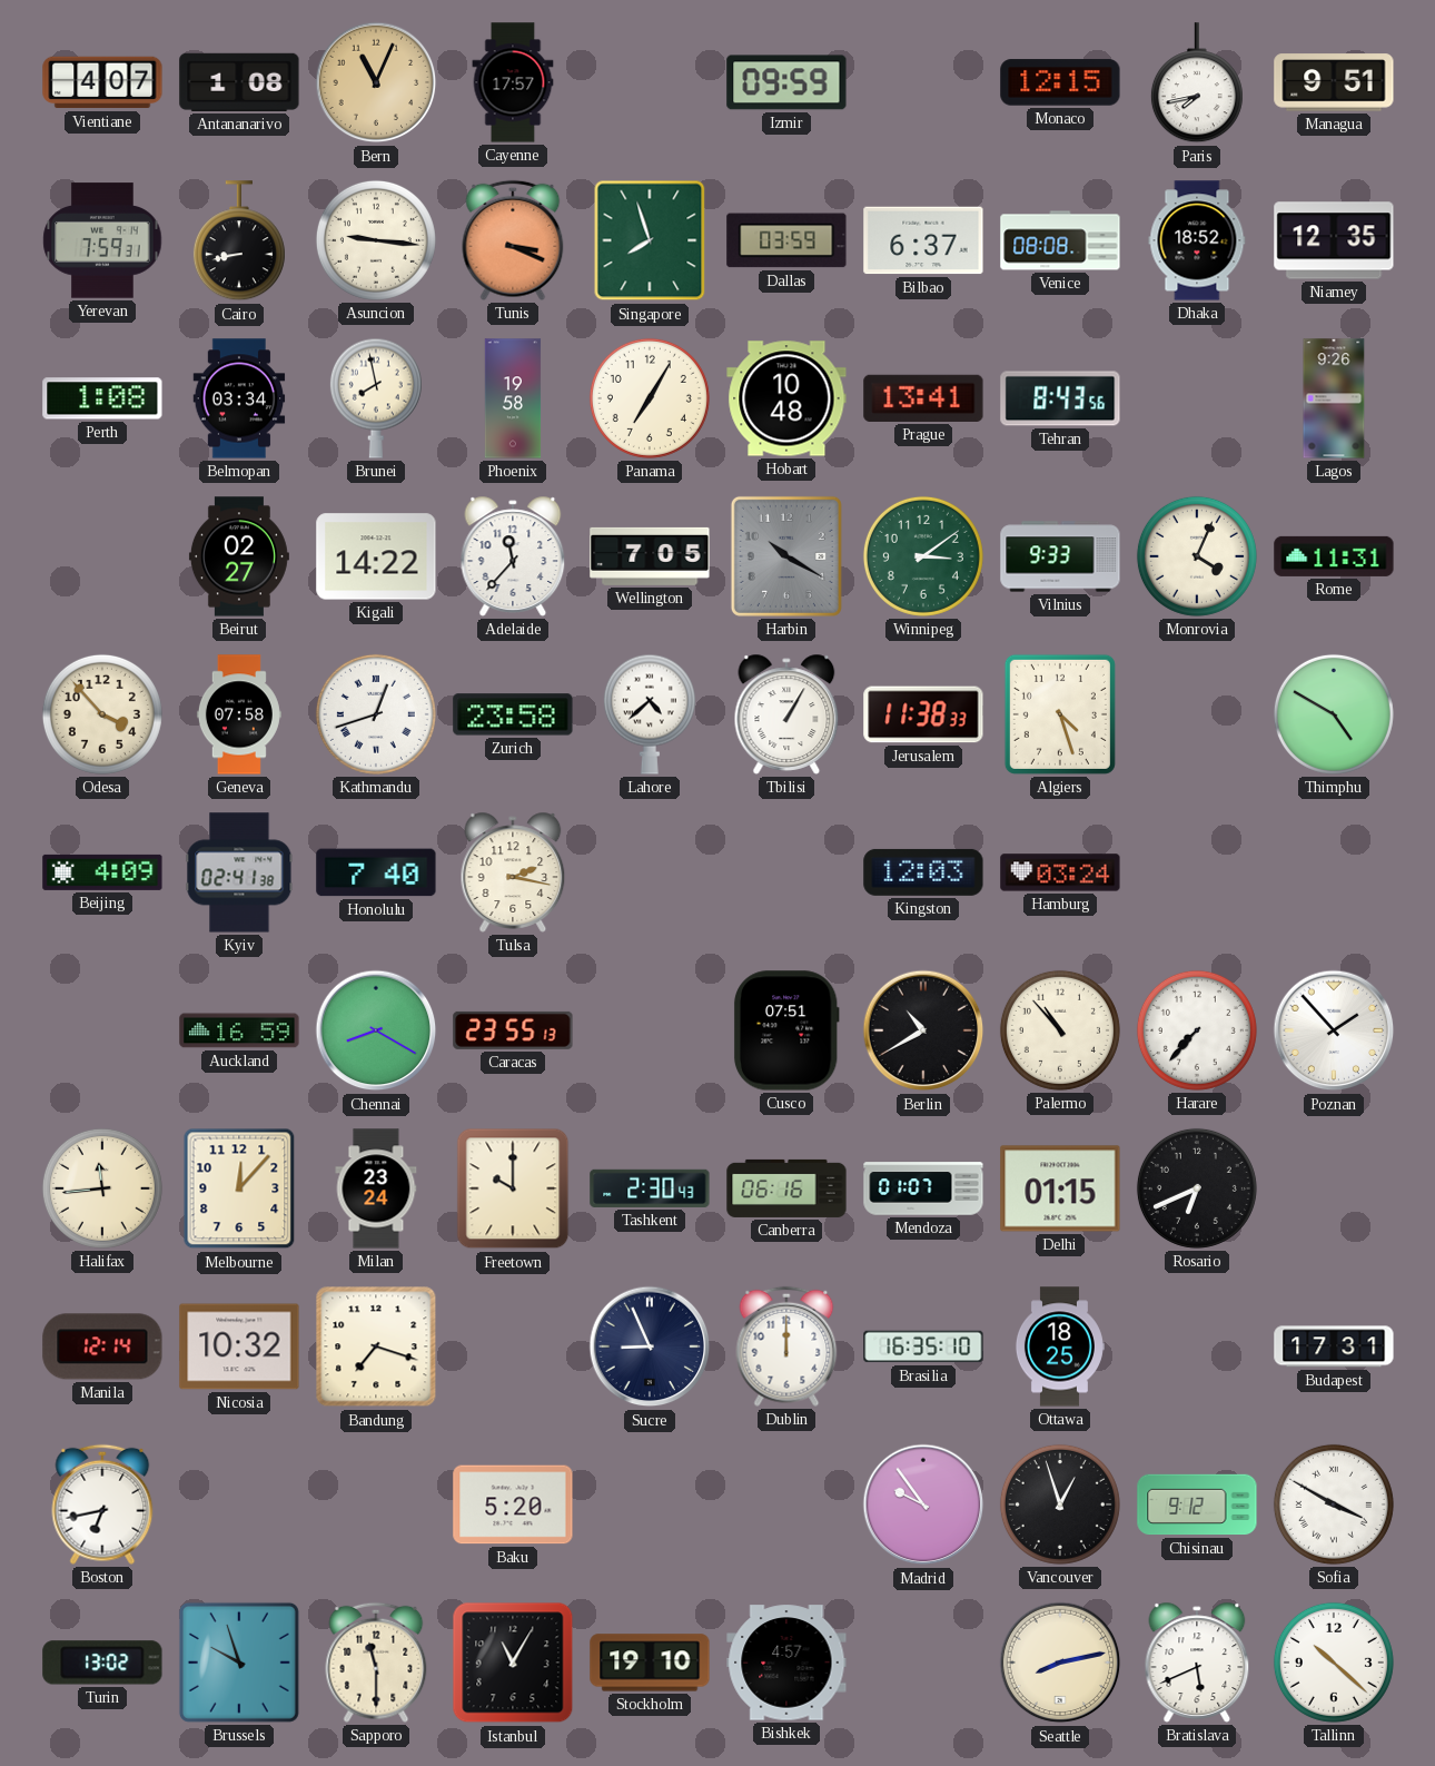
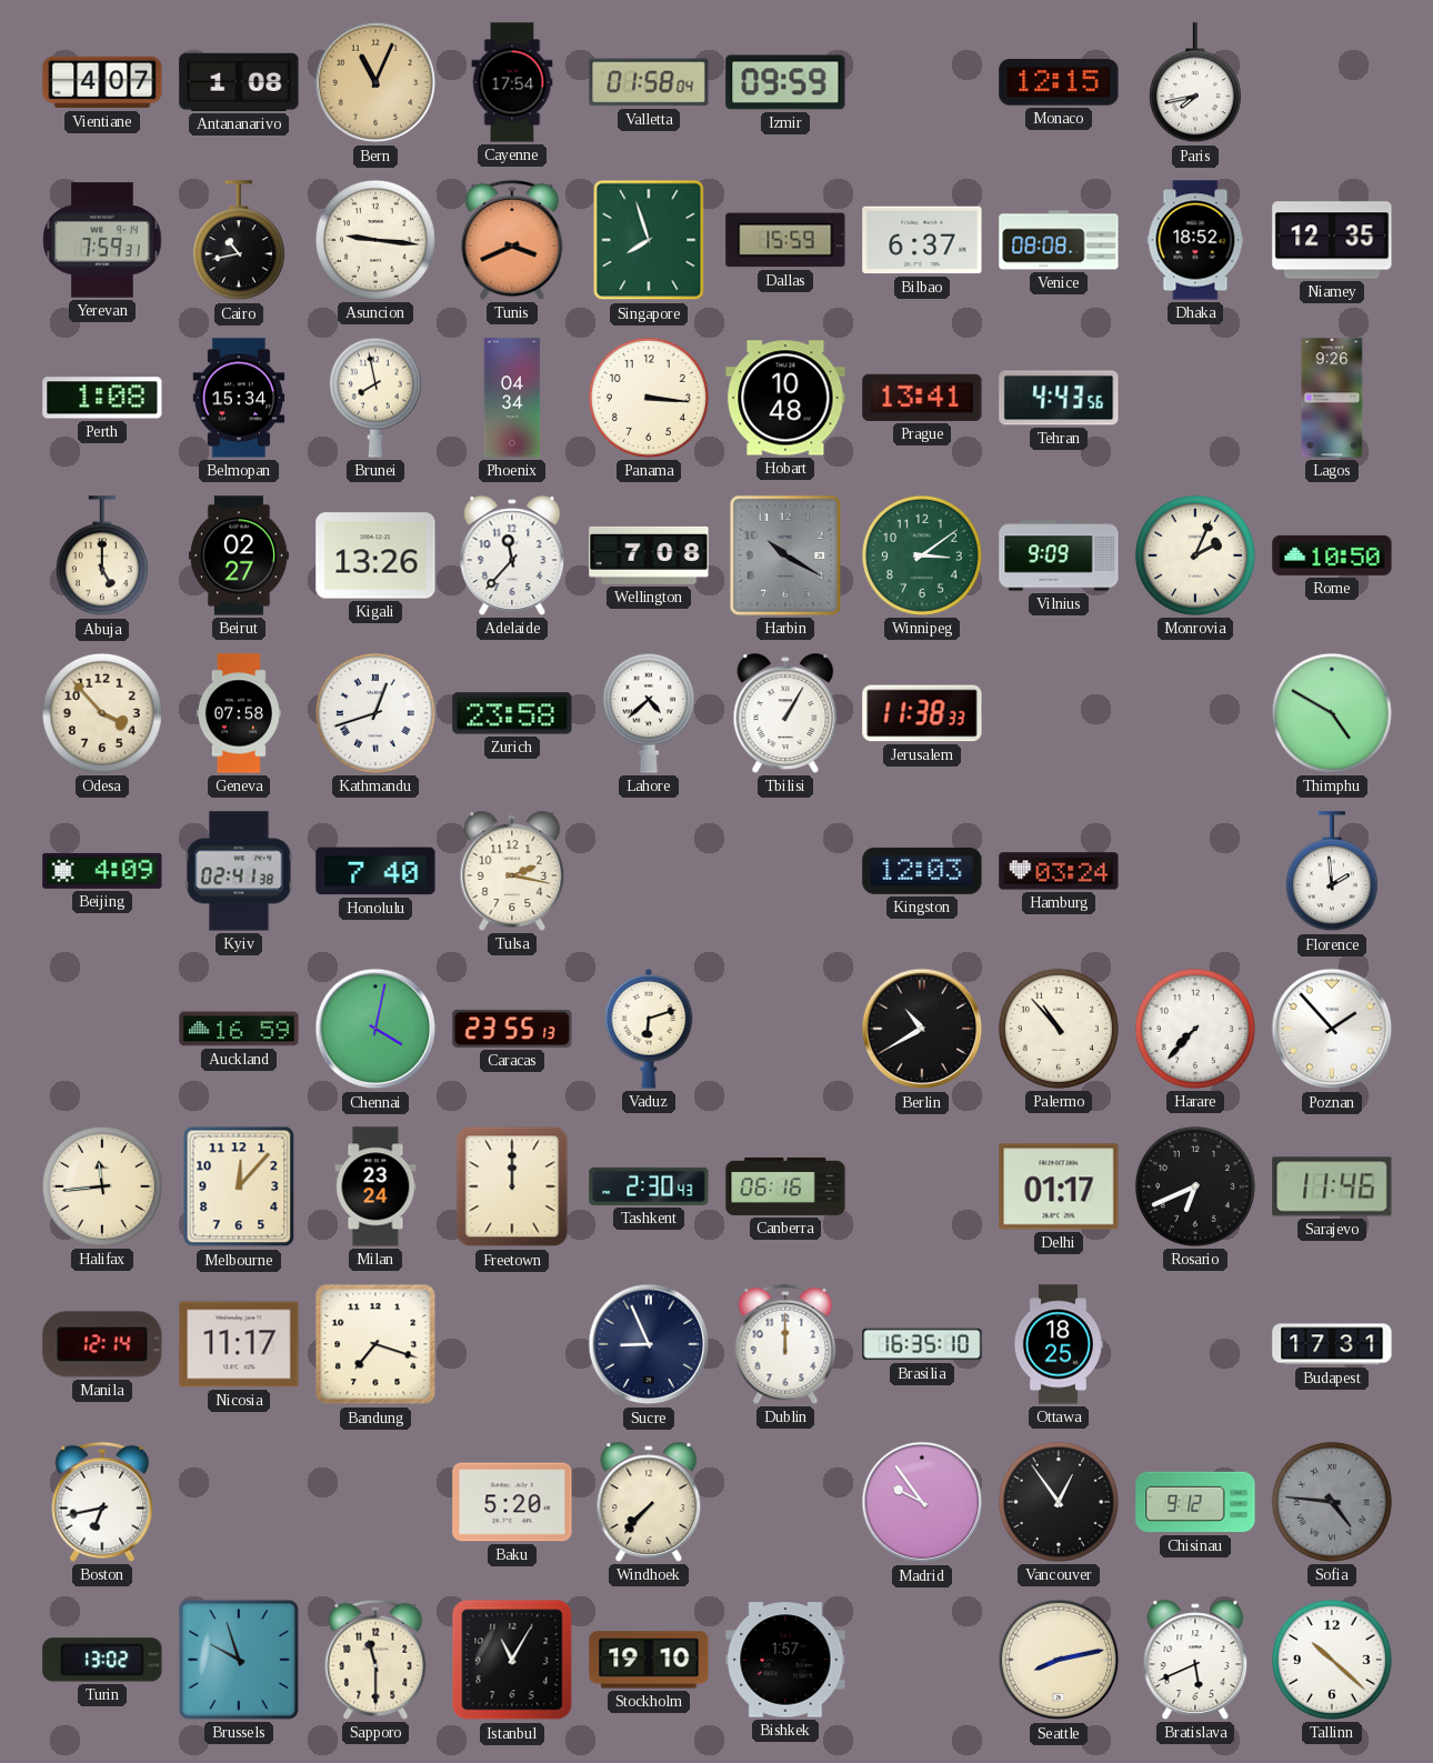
Cayenne: 17:57 -> 17:54 (512, 82)
Valletta: none -> 01:58 (649, 82)
Managua: 9:51 -> none (1334, 82)
Cairo: 8:43 -> 10:43 (239, 241)
Tunis: 3:19 -> 3:41 (512, 240)
Dallas: 03:59 -> 15:59 (785, 240)
Belmopan: 03:34 -> 15:34 (239, 398)
Phoenix: 19:58 -> 04:34 (512, 398)
Panama: 7:05 -> 3:16 (649, 398)
Tehran: 8:43 -> 4:43 (1059, 398)
Abuja: none -> 5:00 (102, 557)
Kigali: 14:22 -> 13:26 (375, 555)
Wellington: 7:05 -> 7:08 (649, 555)
Vilnius: 9:33 -> 9:09 (1059, 555)
Monrovia: 4:04 -> 2:04 (1195, 555)
Rome: 11:31 -> 10:50 (1332, 555)
Algiers: 4:27 -> none (1060, 714)
Florence: none -> 1:59 (1332, 872)
Chennai: 8:20 -> 4:02 (375, 1029)
Vaduz: none -> 6:12 (649, 1029)
Cusco: 07:51 -> none (786, 1030)
Freetown: 10:00 -> 12:00 (512, 1186)
Mendoza: 01:07 -> none (923, 1188)
Delhi: 01:15 -> 01:17 (1059, 1186)
Sarajevo: none -> 11:46 (1332, 1186)
Nicosia: 10:32 -> 11:17 (239, 1344)
Windhoek: none -> 7:37 (649, 1502)
Vancouver: 12:57 -> 12:54 (1059, 1502)
Sofia: 3:50 -> 4:46 (1332, 1502)
Sofia dial: white -> grey (1332, 1502)
Bishkek: 4:57 -> 1:57 (785, 1660)
